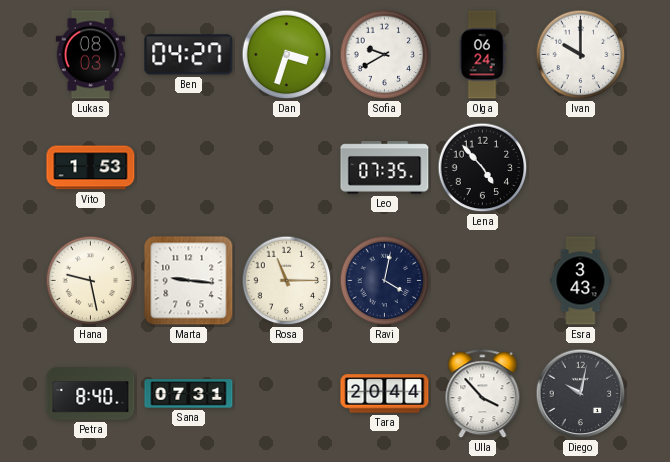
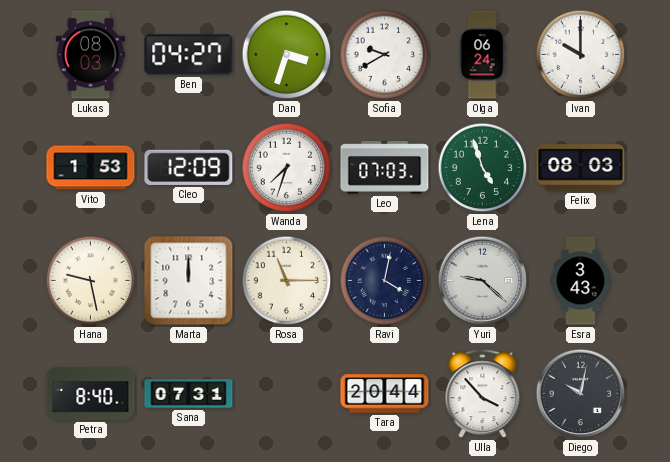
Cleo: none -> 12:09 (189, 167)
Wanda: none -> 7:33 (287, 168)
Leo: 07:35 -> 07:03 (385, 168)
Lena: 4:53 -> 4:57 (483, 168)
Lena dial: black -> green (483, 168)
Felix: none -> 08:03 (581, 168)
Marta: 9:16 -> 12:00 (189, 281)
Yuri: none -> 9:22 (483, 281)
